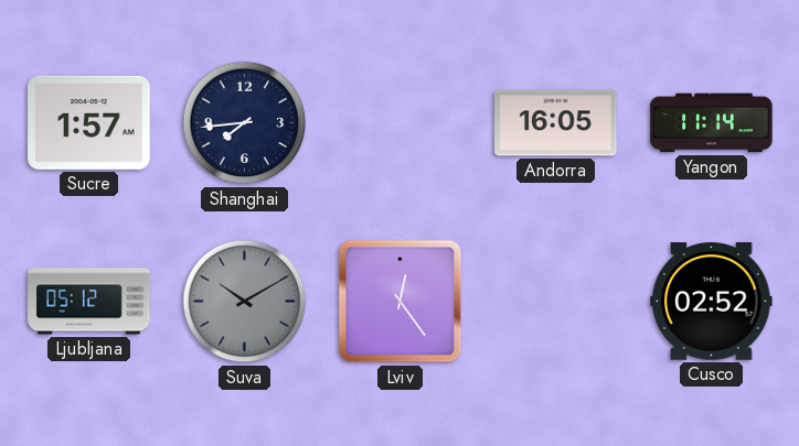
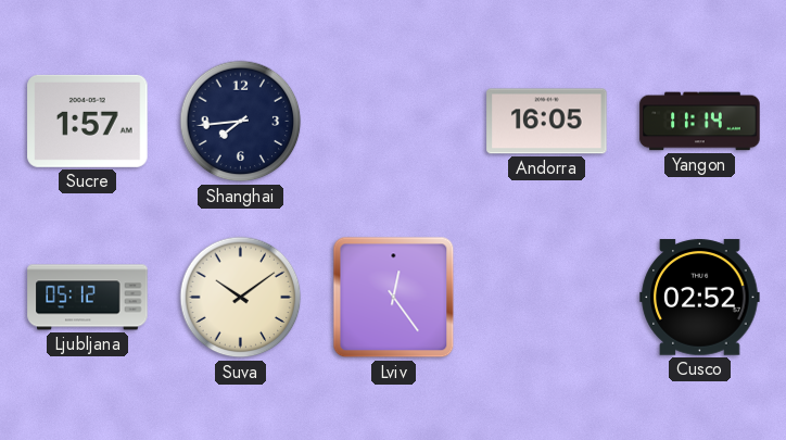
Suva: 10:10 -> 10:09 (241, 298)
Suva dial: grey -> cream (241, 298)
